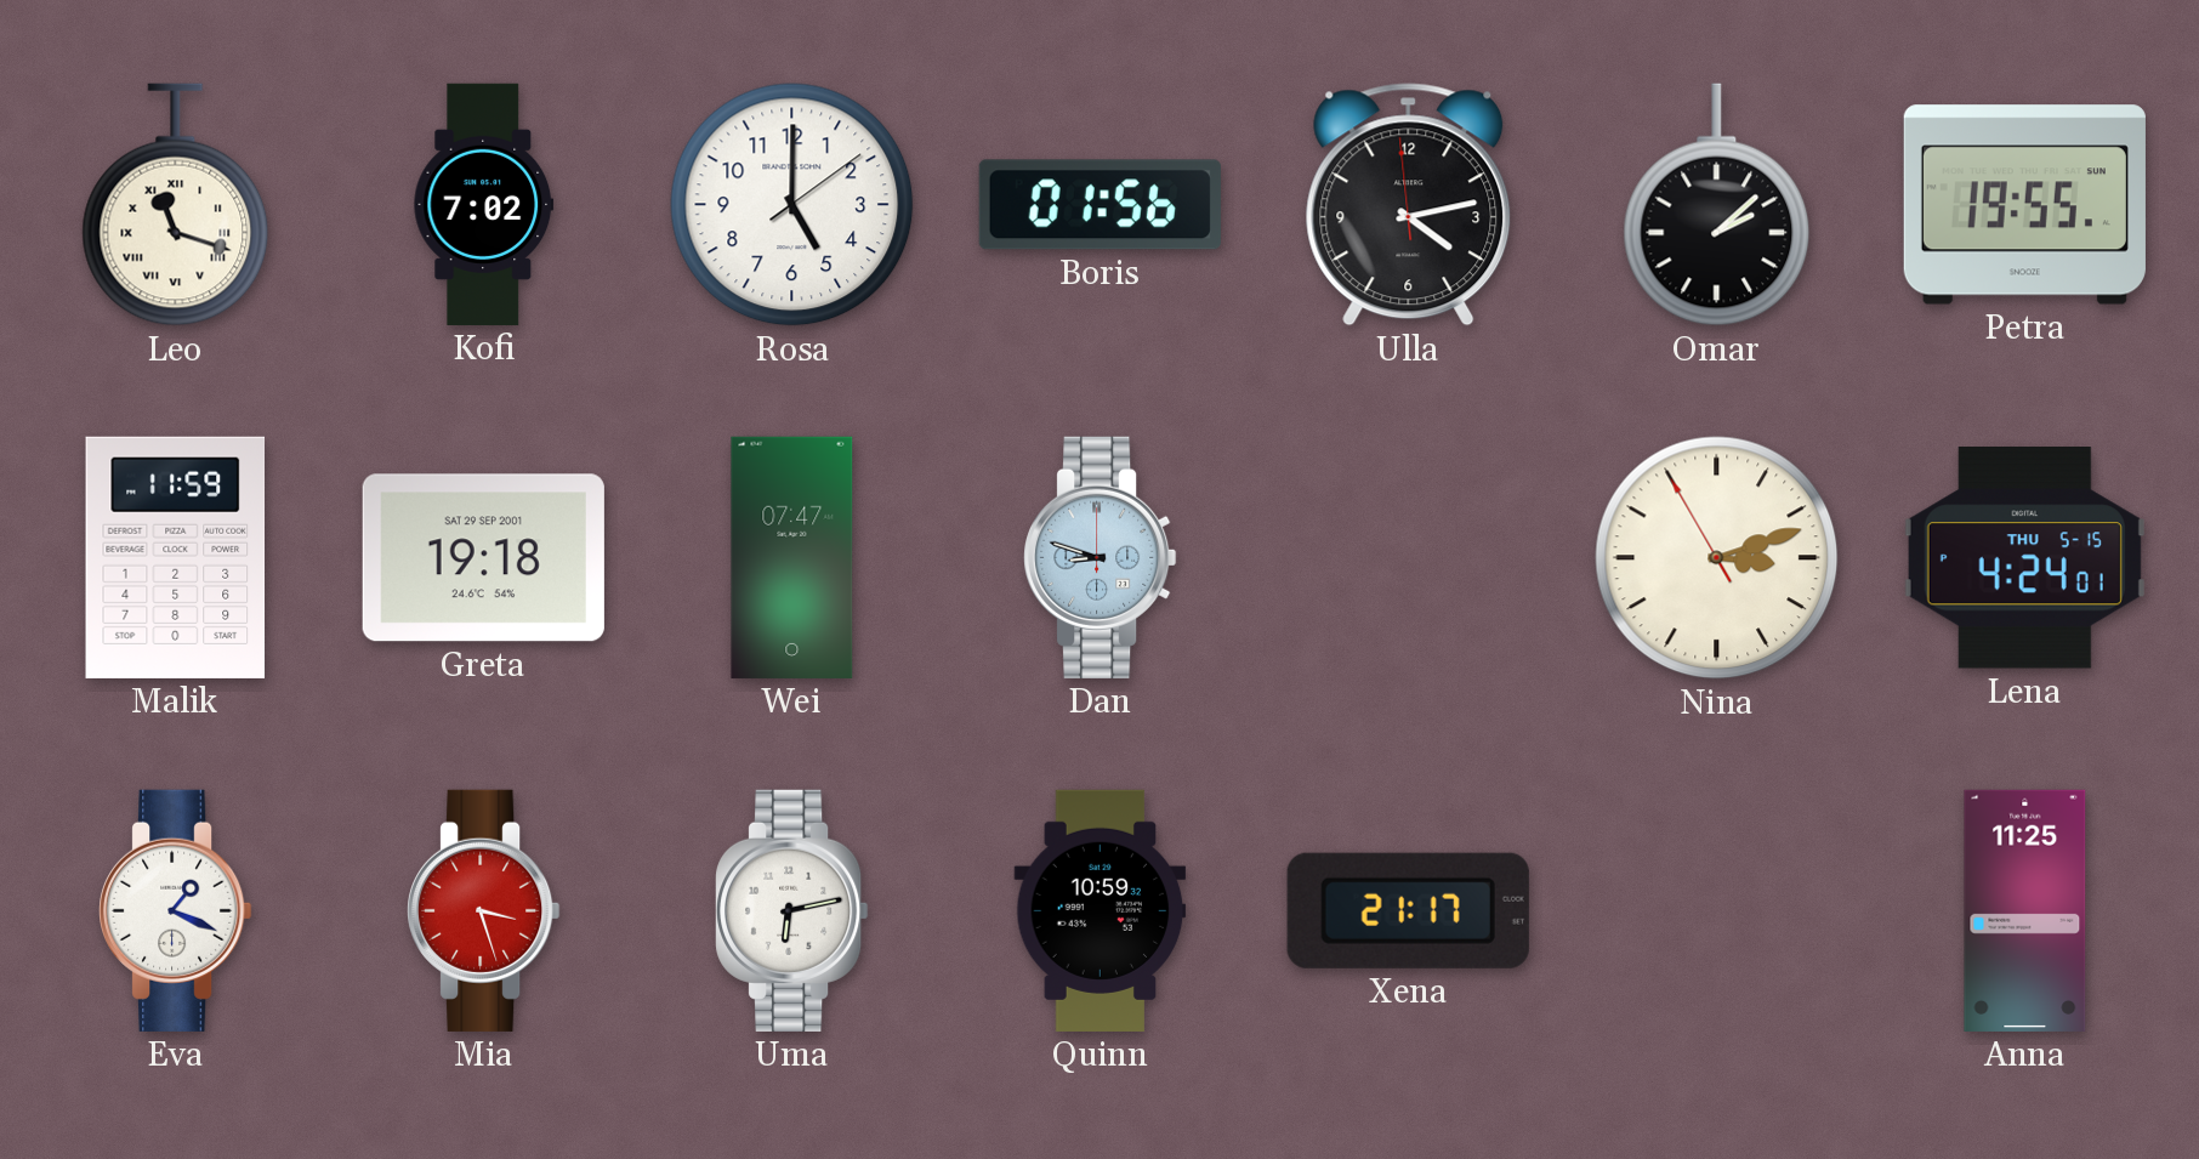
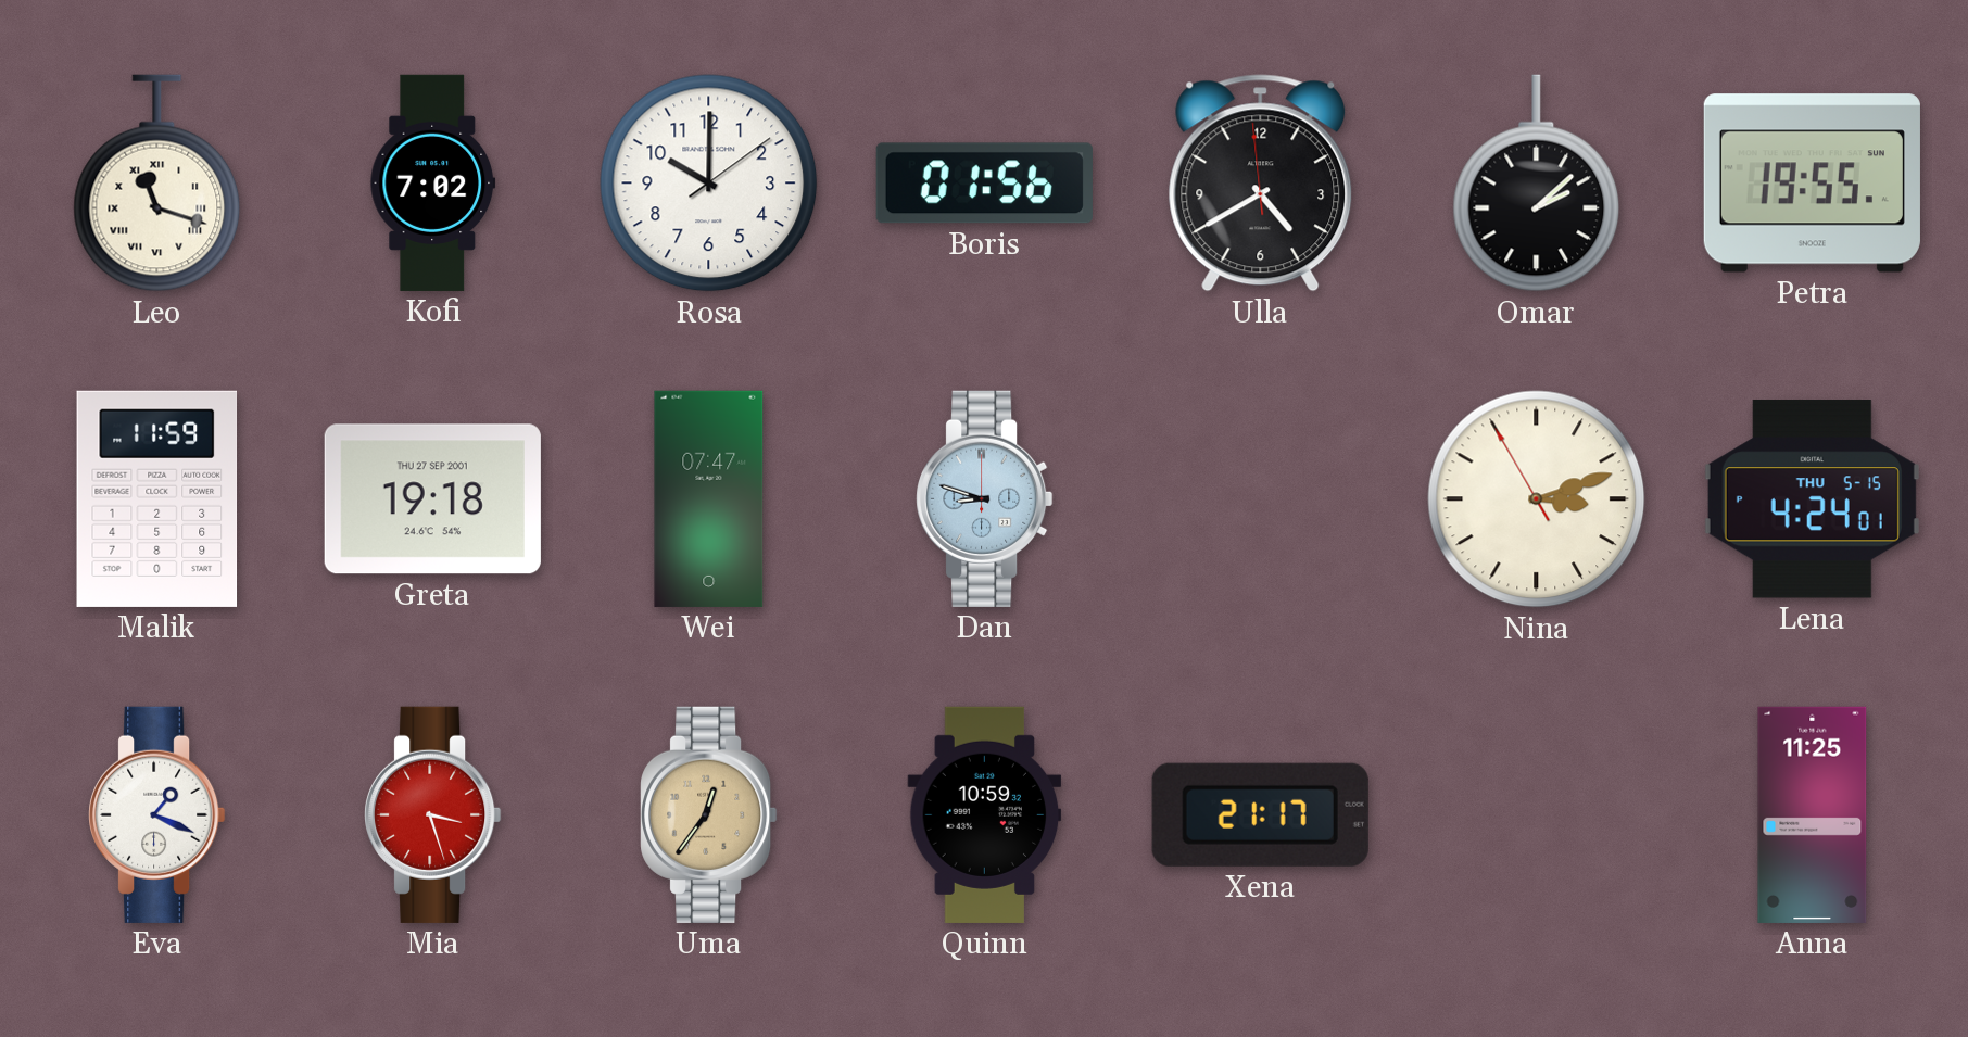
Rosa: 5:00 -> 10:00 (709, 184)
Ulla: 4:12 -> 4:39 (1261, 184)
Greta date: SAT 29 SEP 2001 -> THU 27 SEP 2001 (432, 499)
Uma: 6:13 -> 12:36 (709, 814)
Uma dial: white -> champagne (709, 814)
